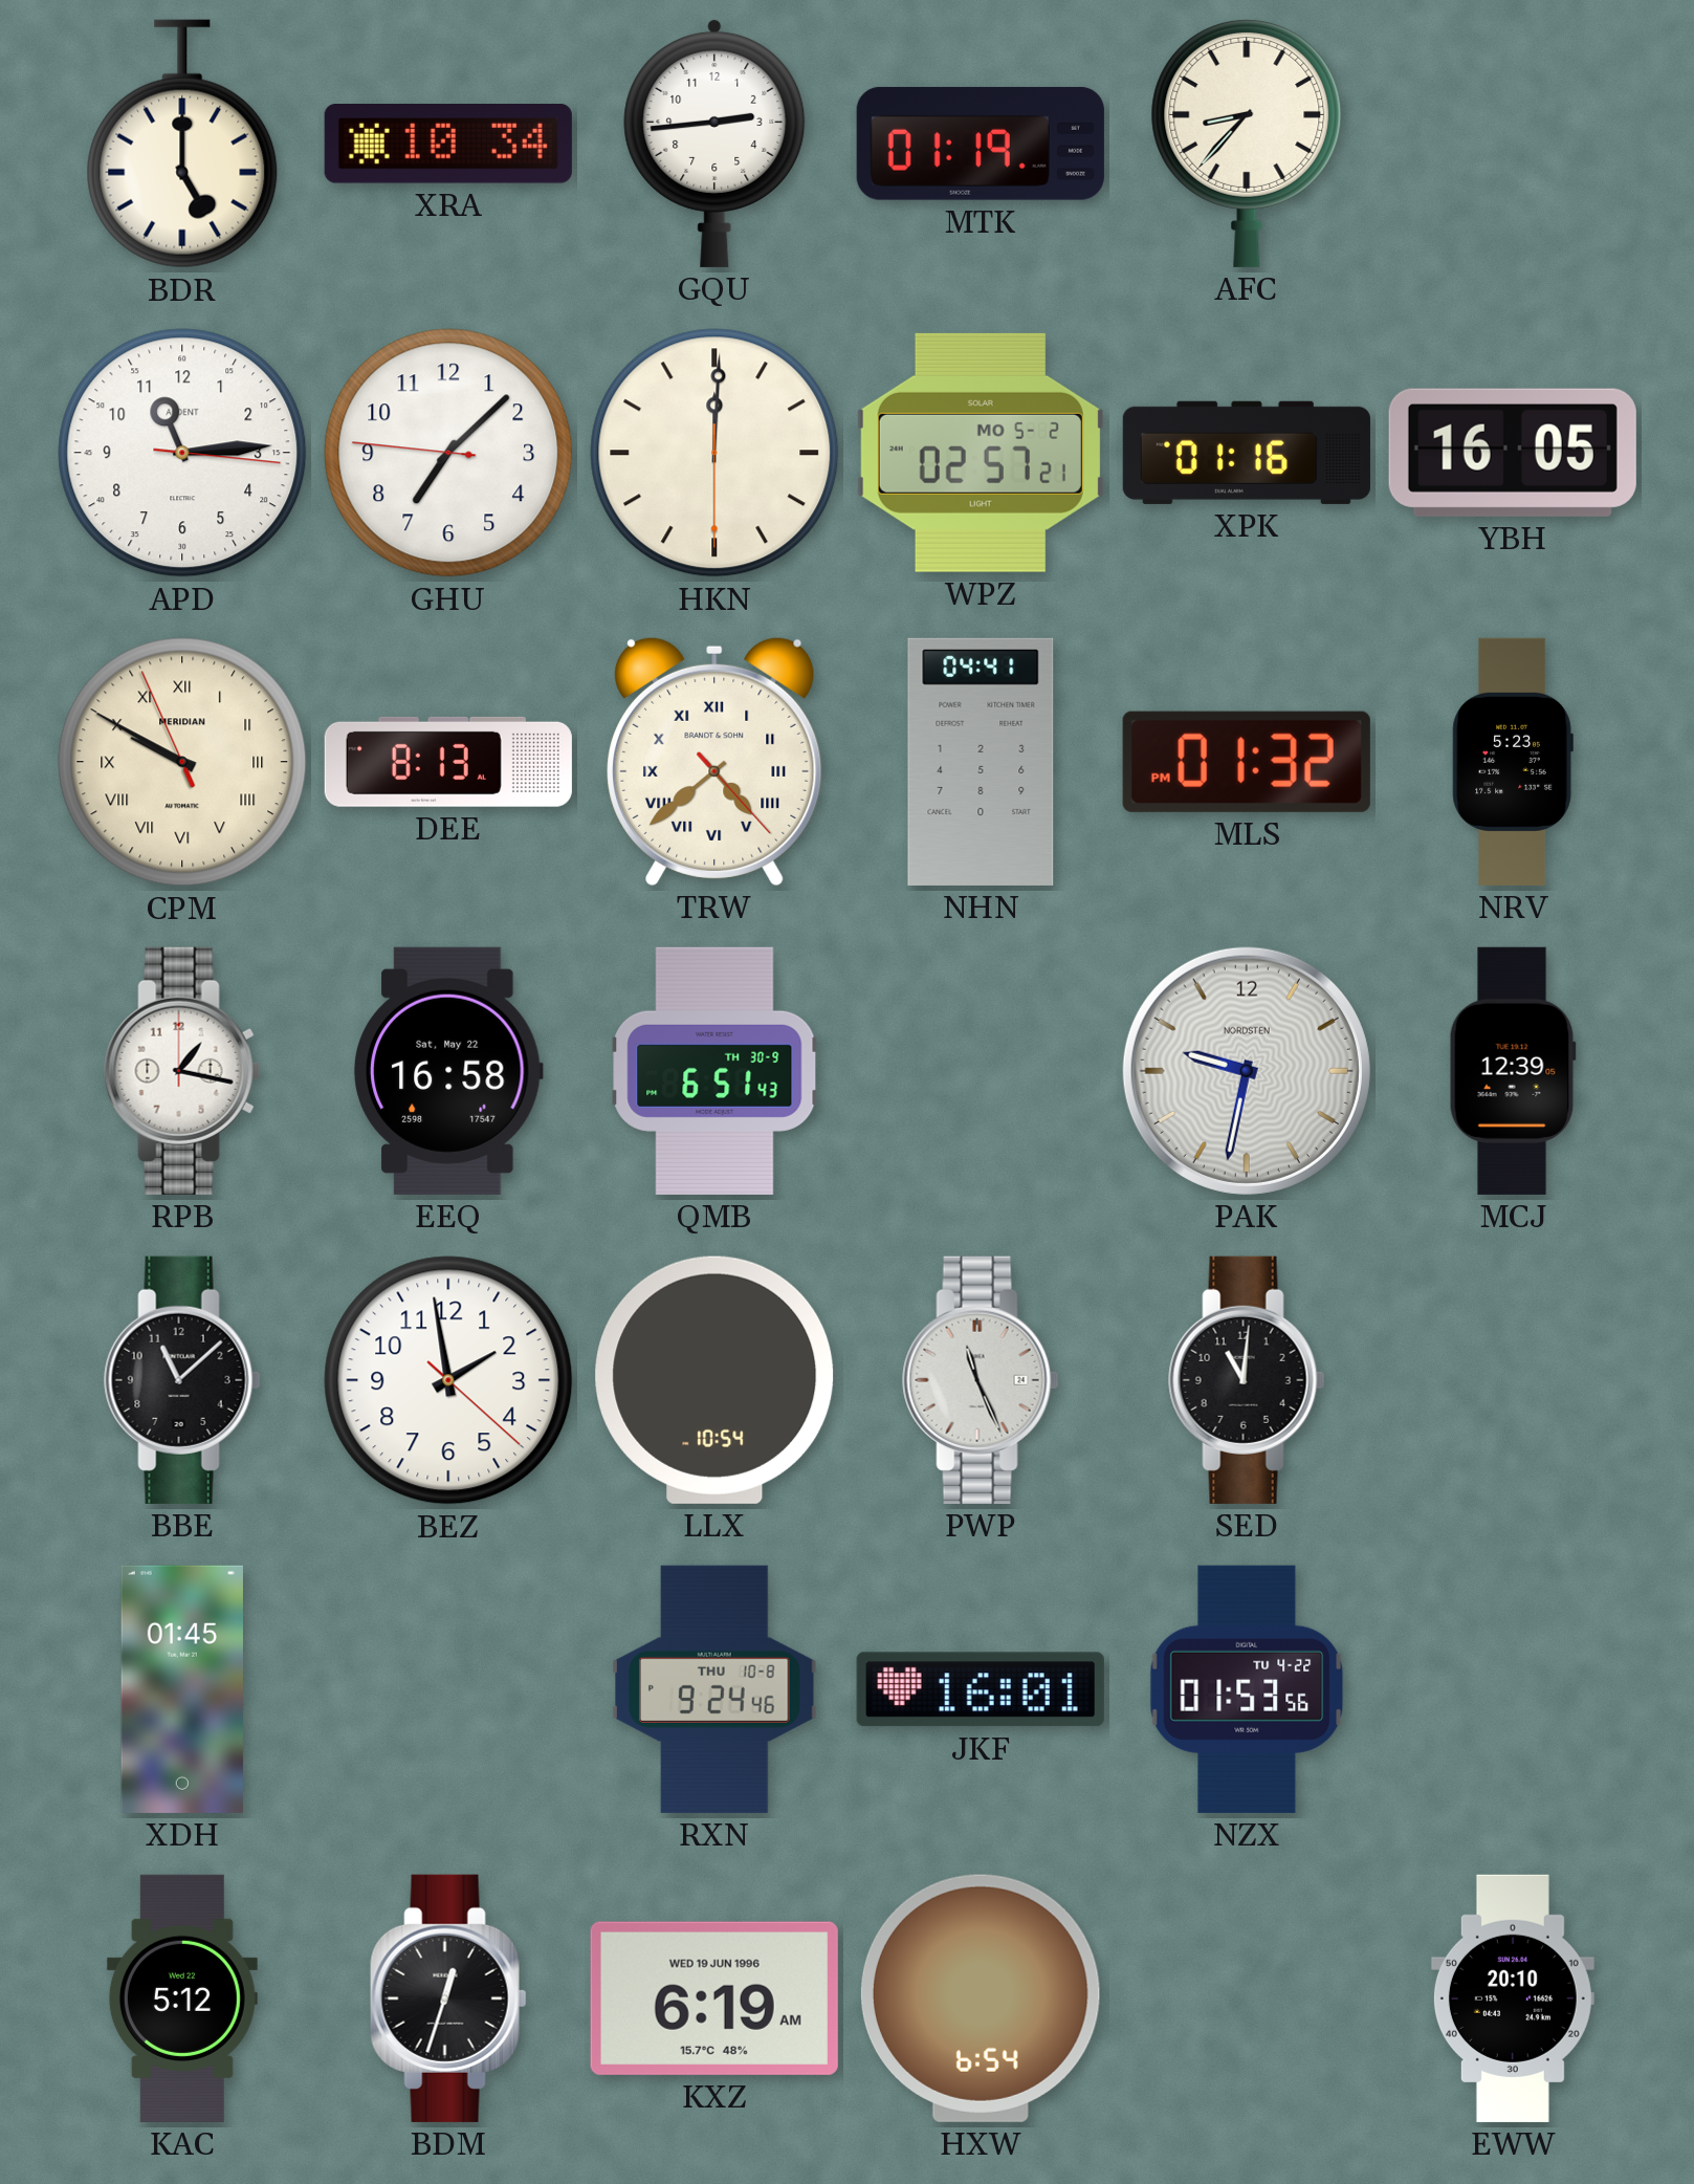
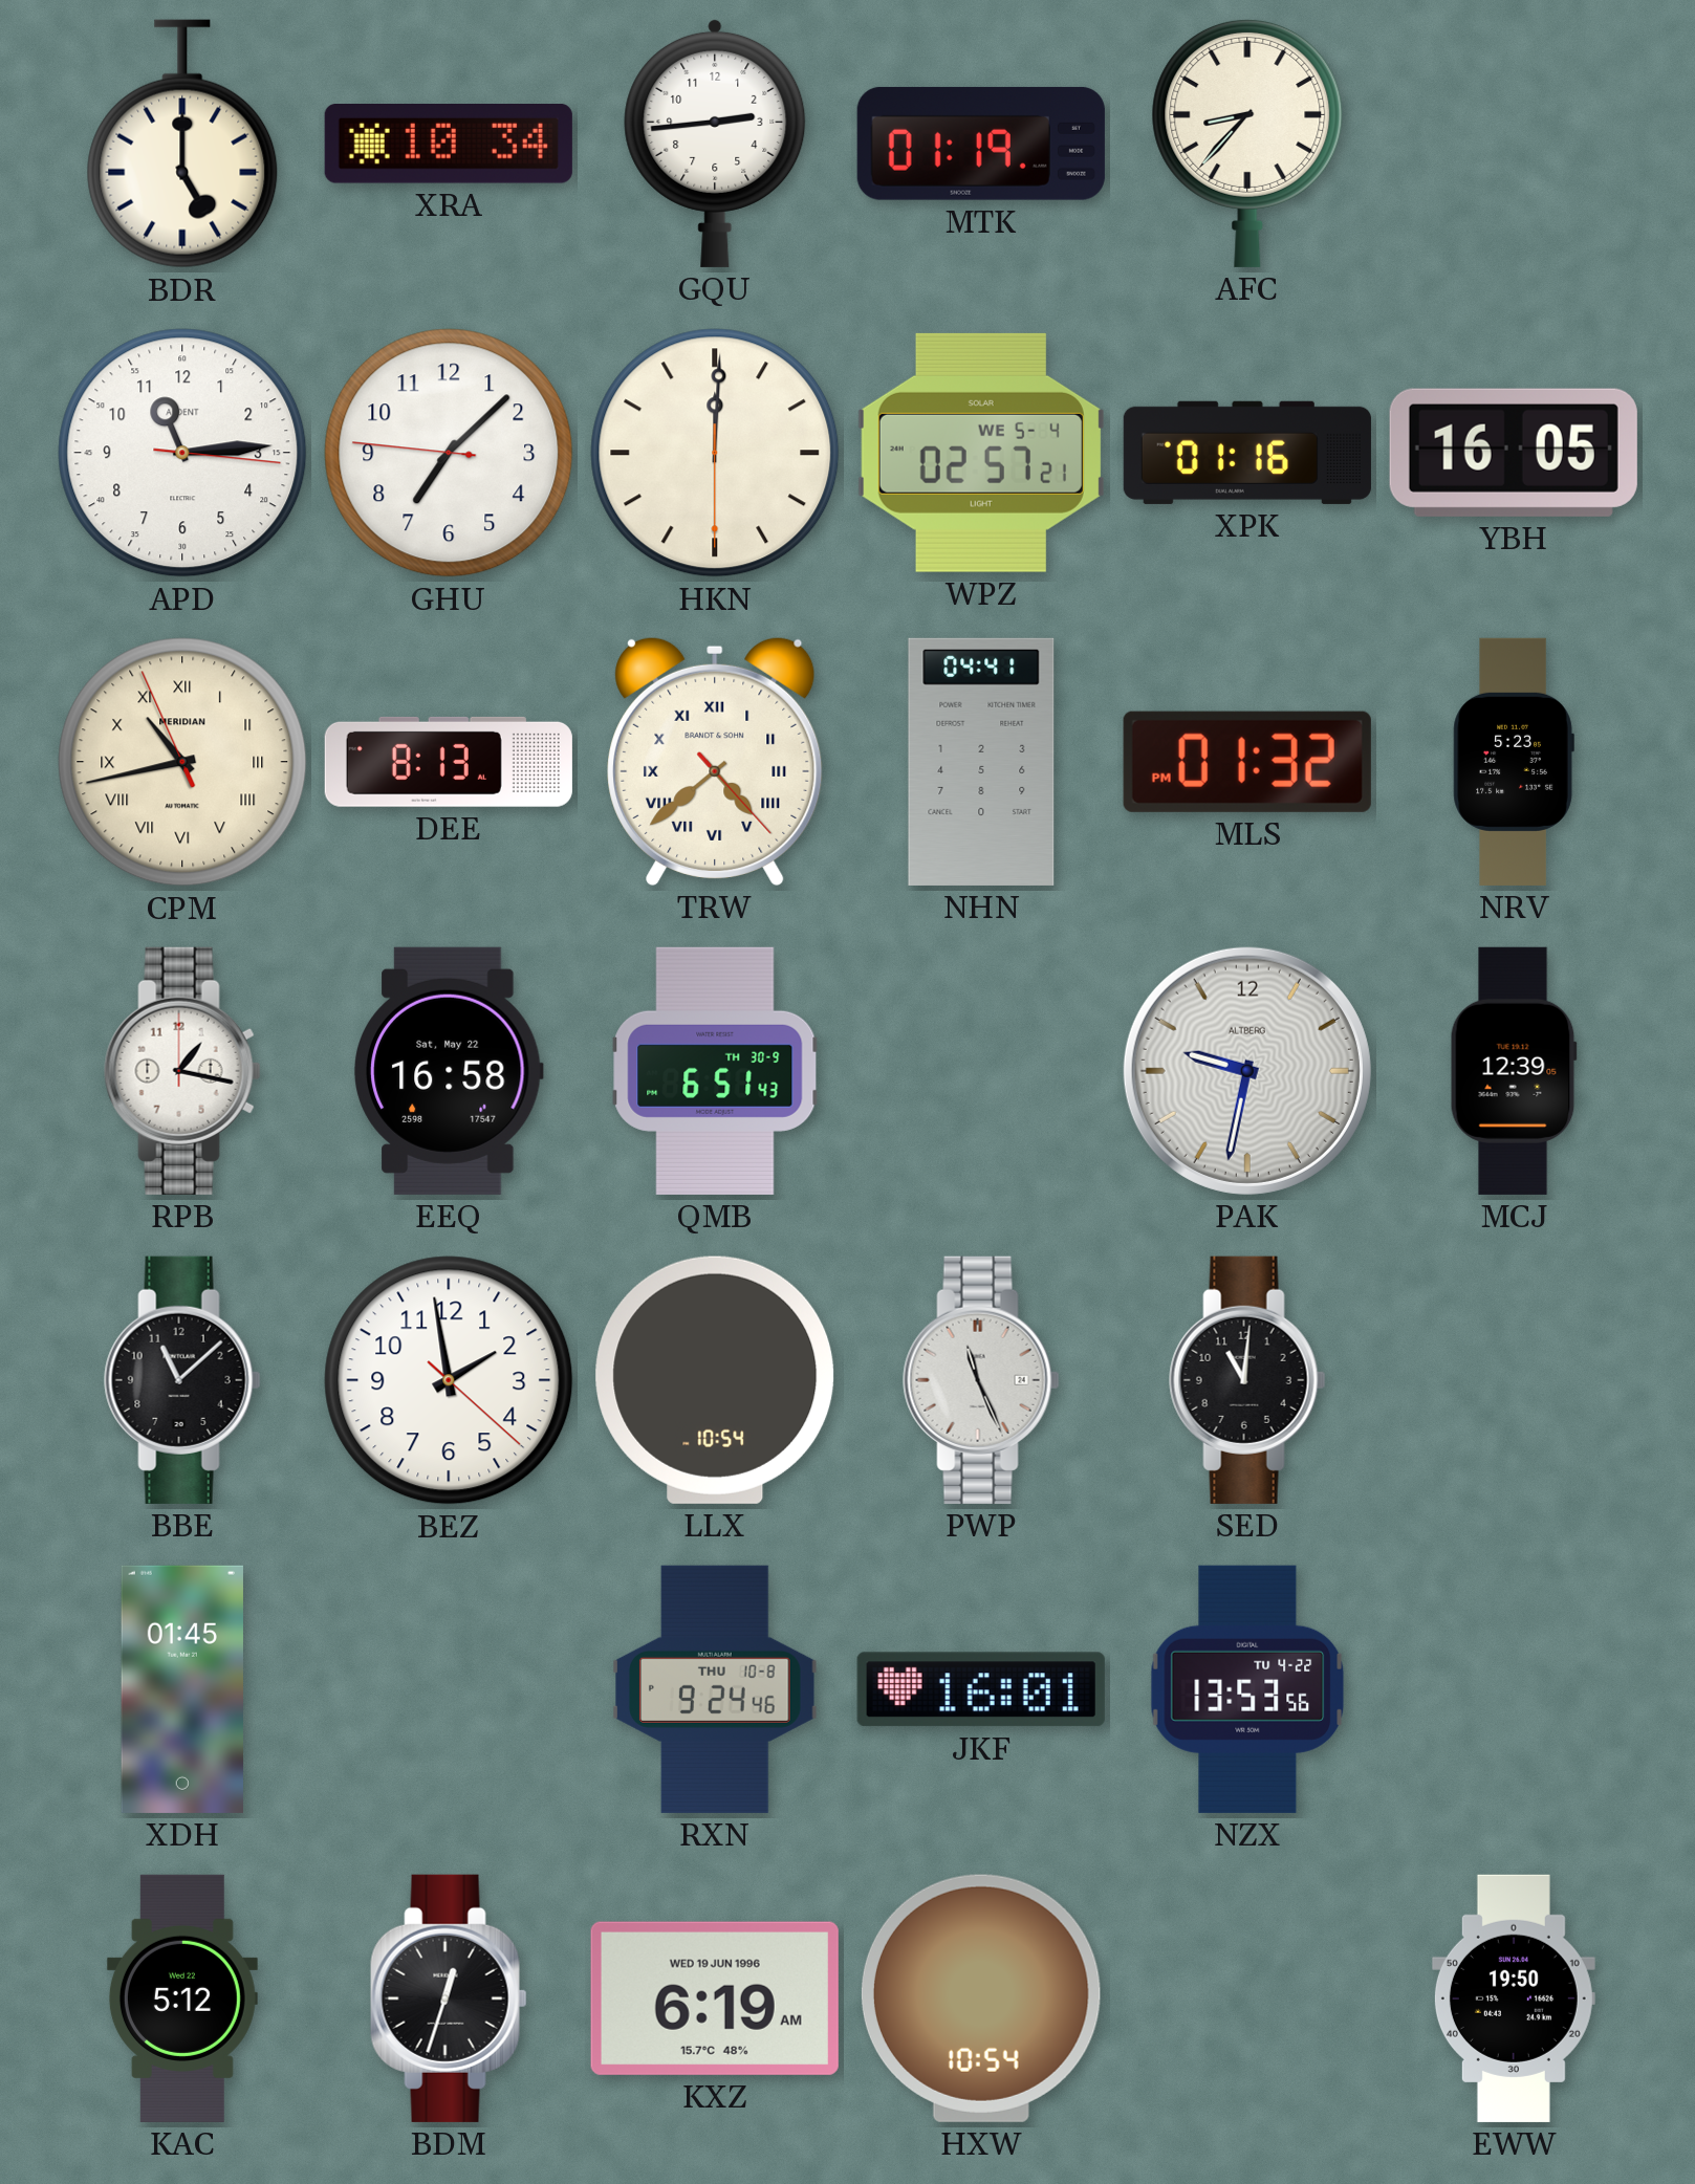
WPZ date: MO 5-2 -> WE 5-4 (981, 453)
CPM: 9:49 -> 10:42 (182, 762)
PAK brand: NORDSTEN -> ALTBERG (1247, 1071)
NZX: 01:53 -> 13:53 (1247, 1689)
HXW: 6:54 -> 10:54 (981, 1999)
EWW: 20:10 -> 19:50 (1514, 1999)
